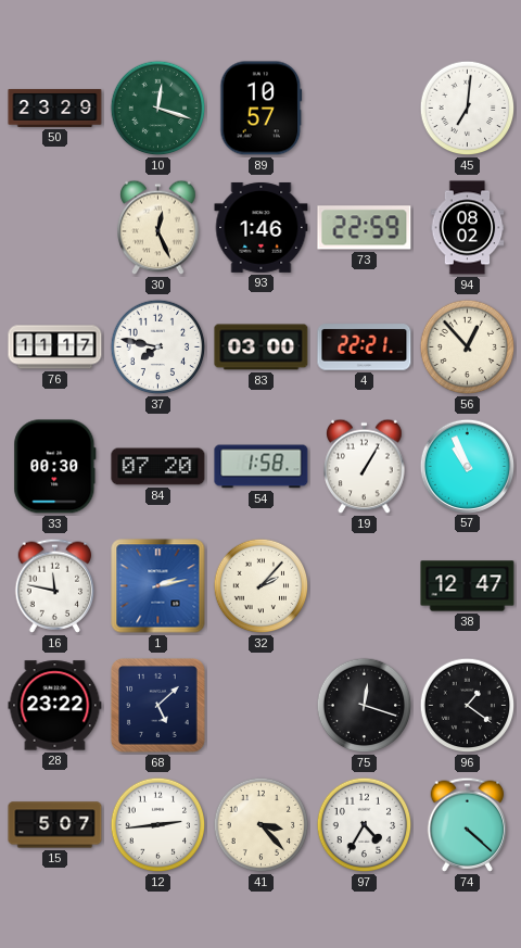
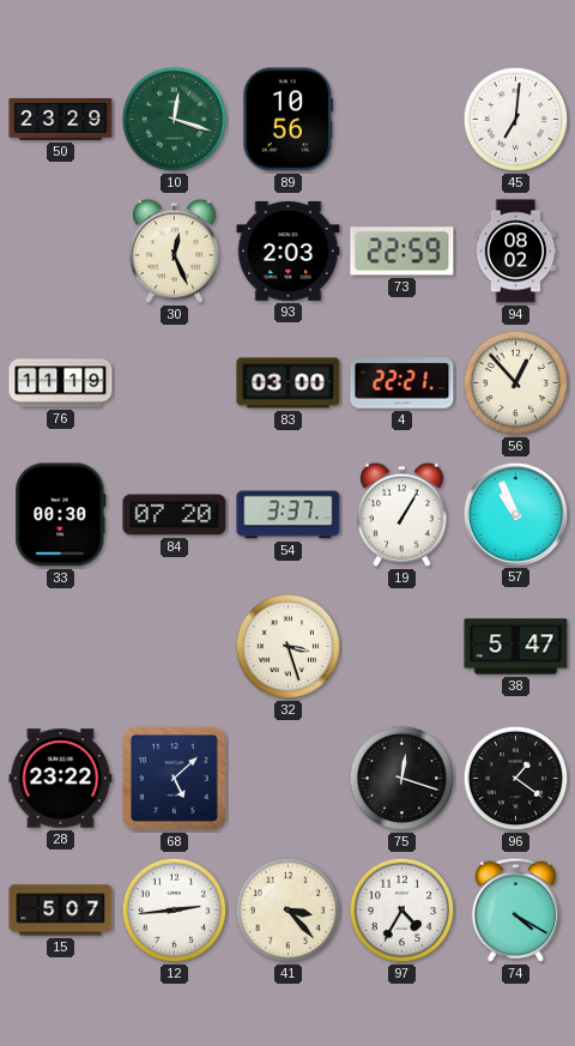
89: 10:57 -> 10:56 (289, 120)
93: 1:46 -> 2:03 (289, 250)
76: 11:17 -> 11:19 (61, 383)
37: 7:47 -> none (158, 347)
54: 1:58 -> 3:37 (289, 515)
16: 11:47 -> none (55, 585)
1: 2:13 -> none (158, 586)
32: 2:07 -> 3:27 (289, 647)
38: 12:47 -> 5:47 (516, 647)
74: 4:22 -> 4:20 (516, 909)
